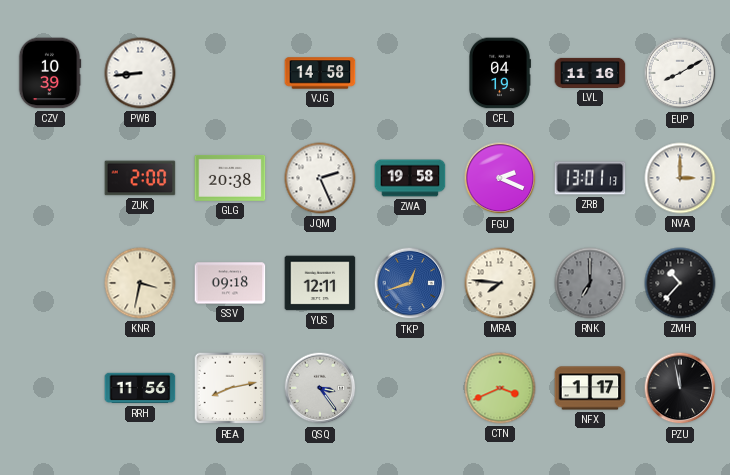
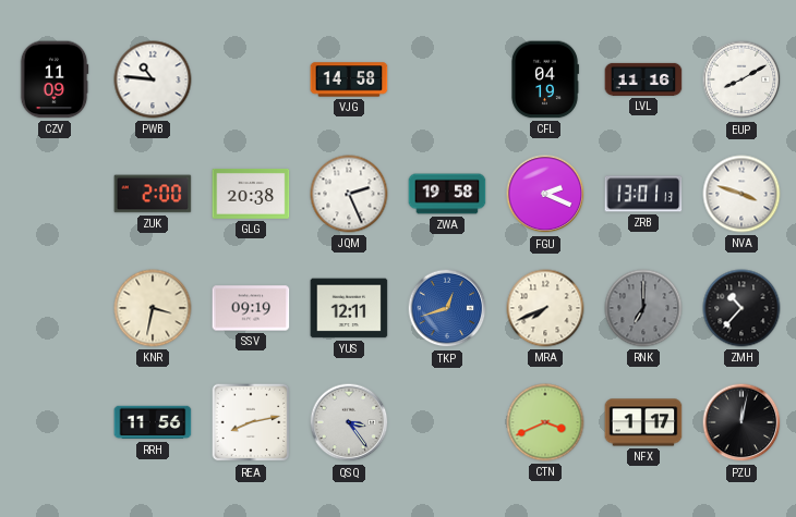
CZV: 10:39 -> 11:09 (55, 79)
PWB: 8:44 -> 10:46 (153, 79)
NVA: 3:00 -> 3:48 (741, 194)
SSV: 09:18 -> 09:19 (251, 308)
MRA: 7:46 -> 7:41 (545, 308)
PZU: 11:58 -> 12:02 (741, 422)
